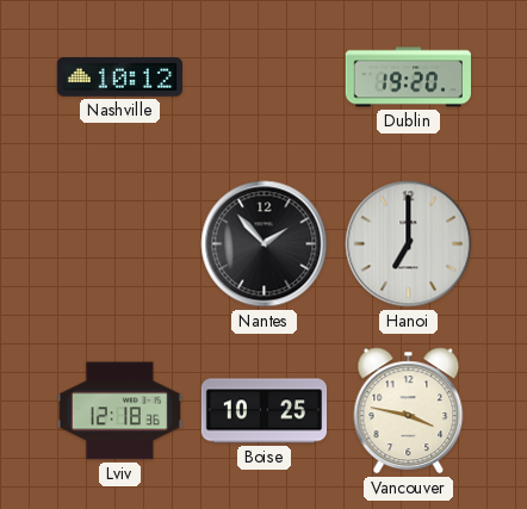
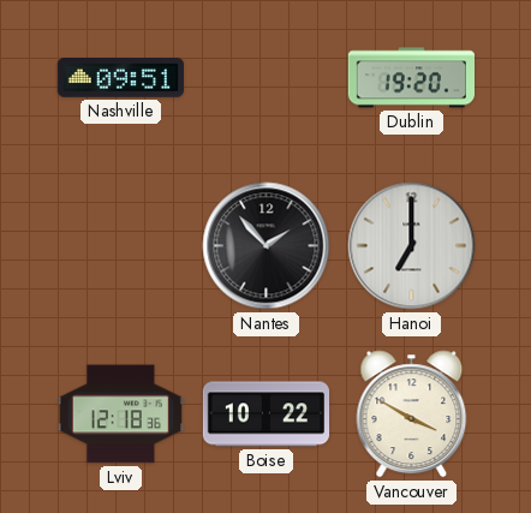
Nashville: 10:12 -> 09:51 (120, 78)
Boise: 10:25 -> 10:22 (267, 414)
Vancouver: 3:47 -> 3:50 (412, 414)
